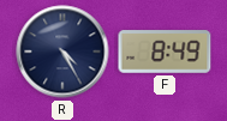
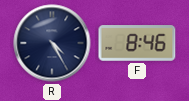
F: 8:49 -> 8:46 (137, 43)
